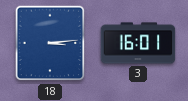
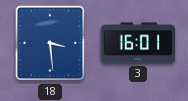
18: 3:14 -> 3:29 (50, 43)
